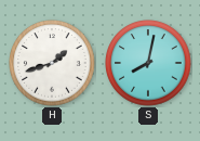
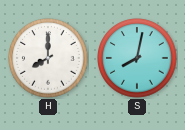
H: 1:42 -> 8:00 (48, 58)
